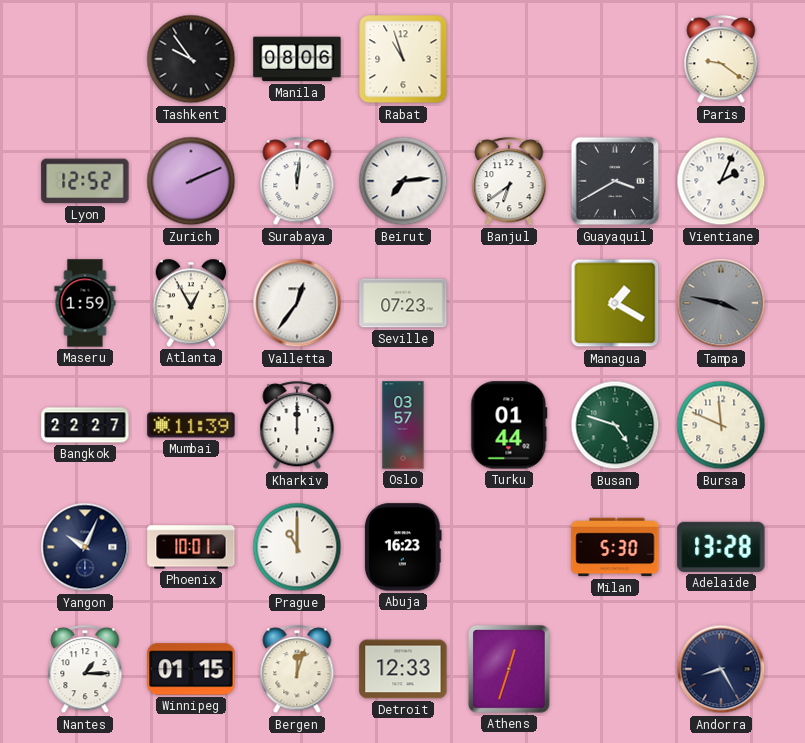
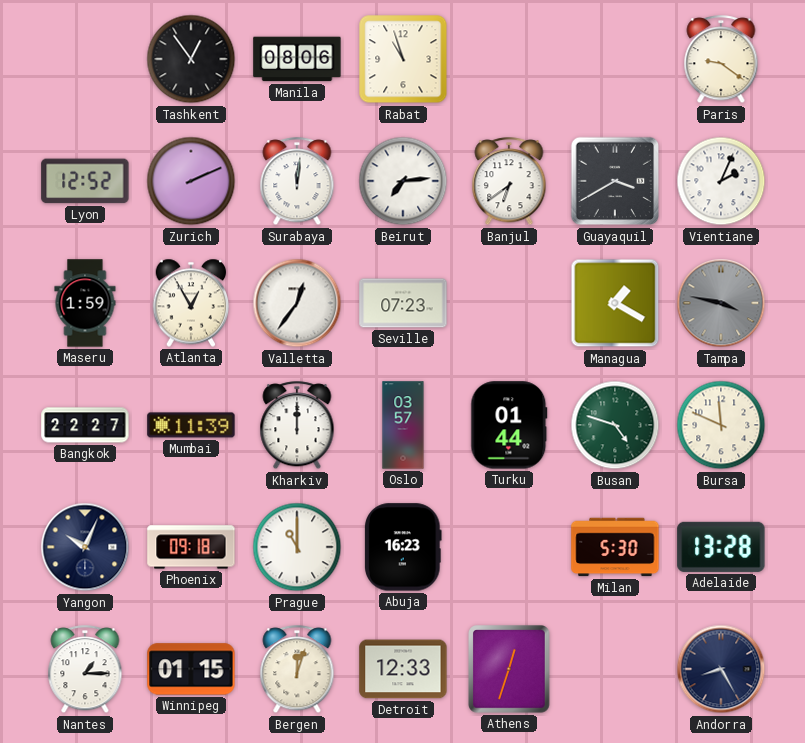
Tashkent: 9:54 -> 12:54 (191, 59)
Phoenix: 10:01 -> 09:18 (191, 547)
